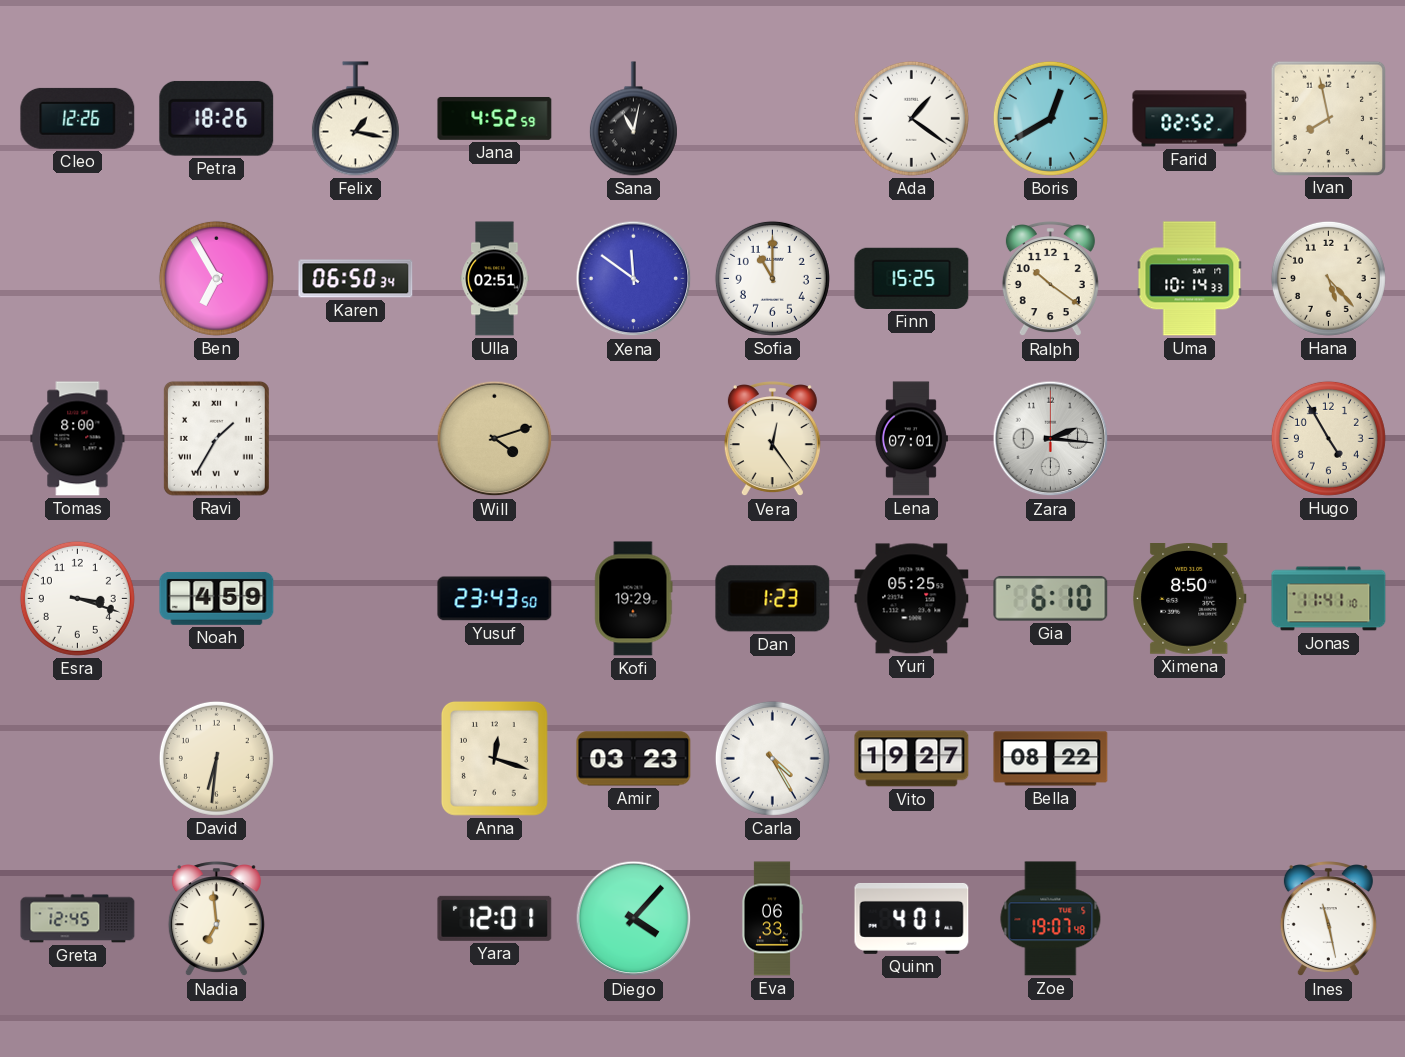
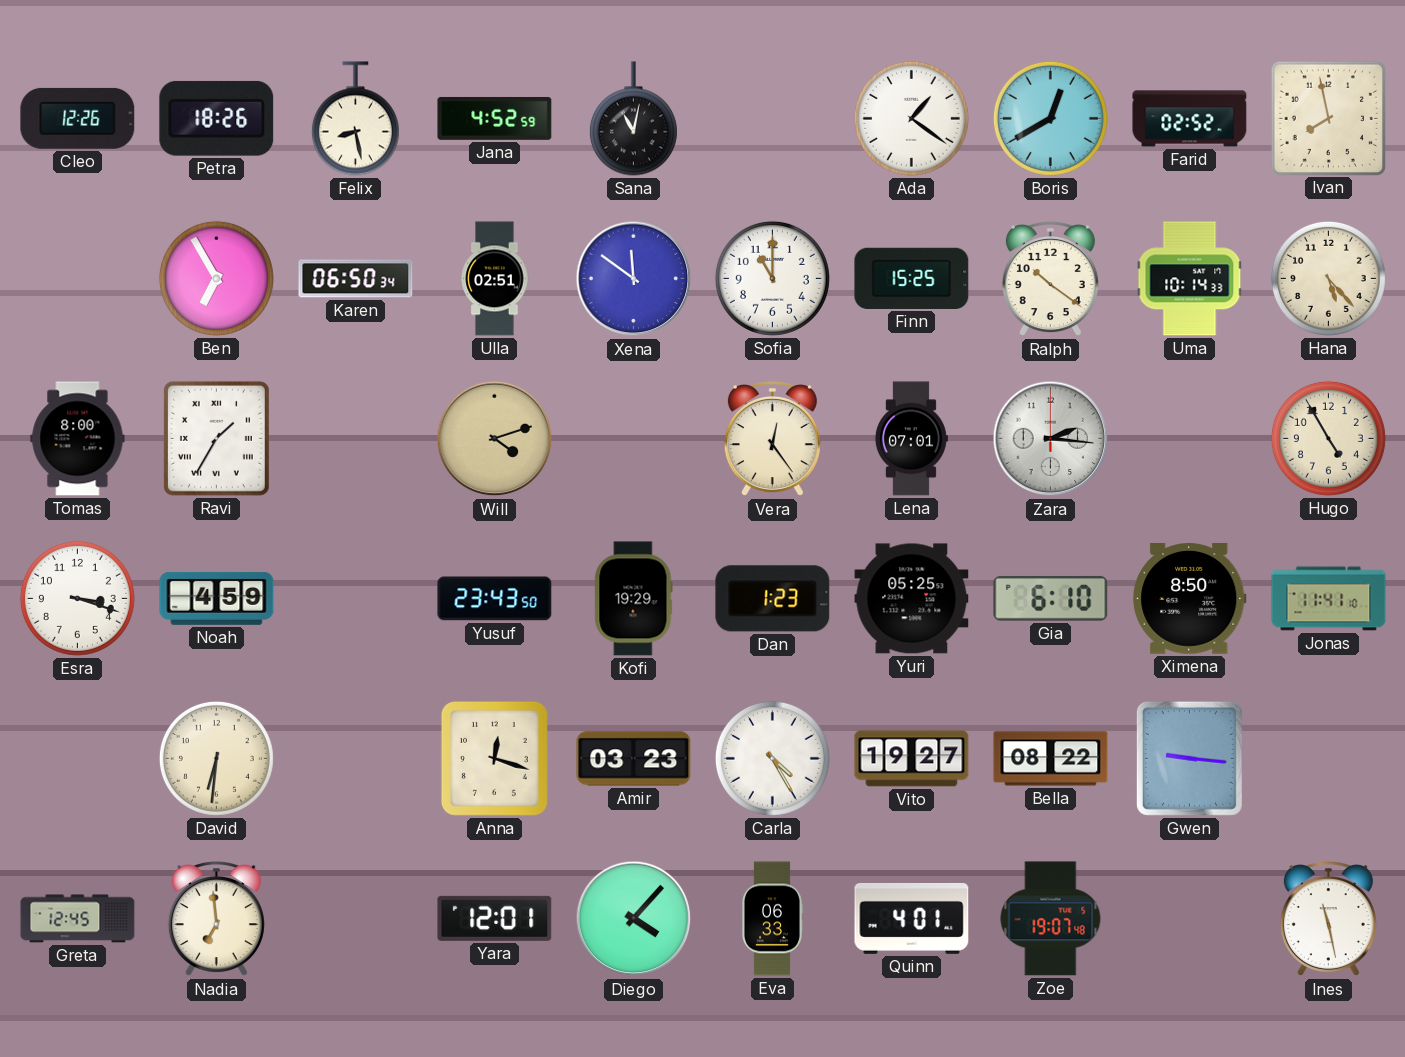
Felix: 1:17 -> 8:28 (355, 119)
Gwen: none -> 9:16 (1189, 758)
